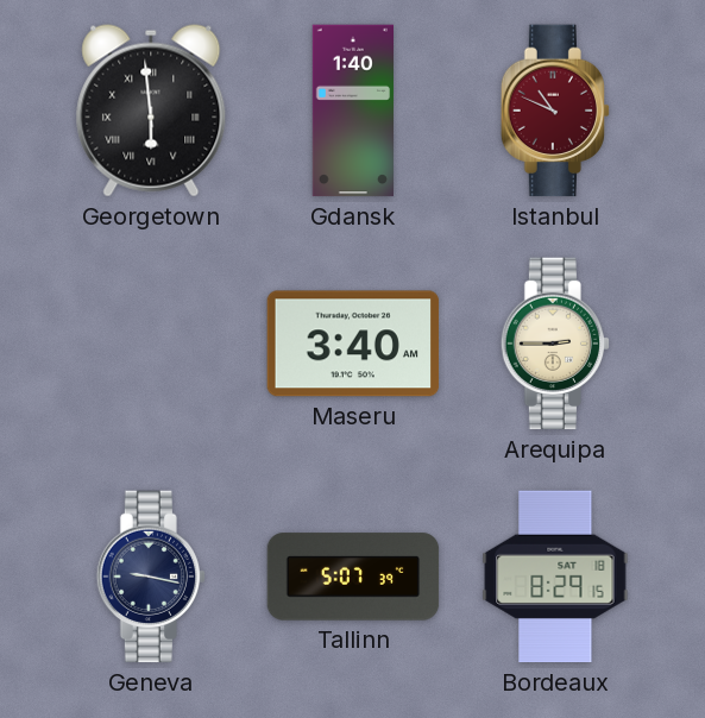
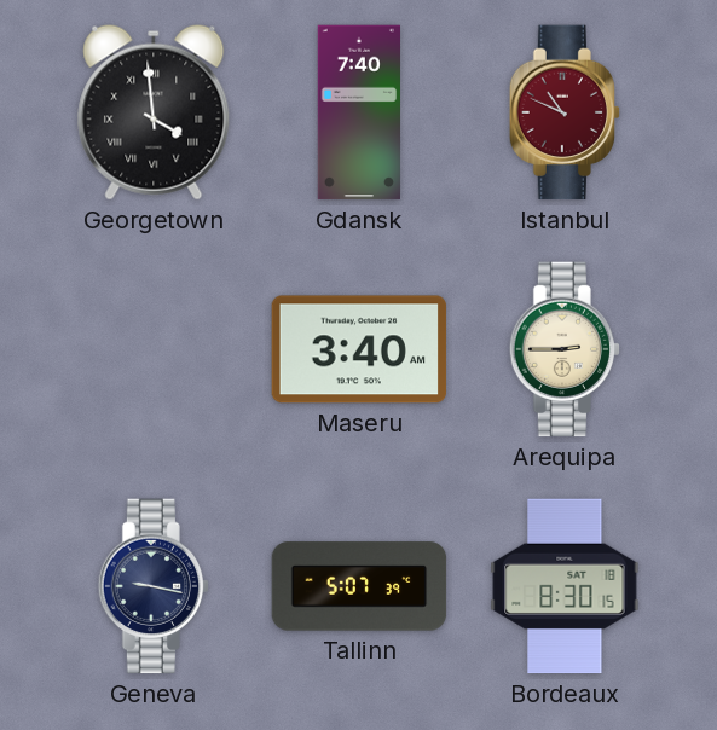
Georgetown: 5:59 -> 3:59 (154, 112)
Gdansk: 1:40 -> 7:40 (358, 112)
Bordeaux: 8:29 -> 8:30 (565, 586)
